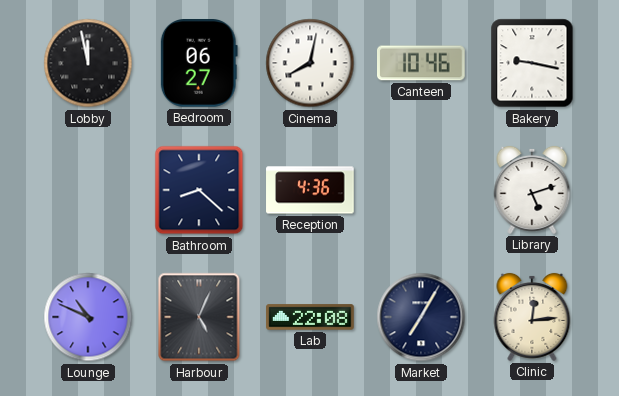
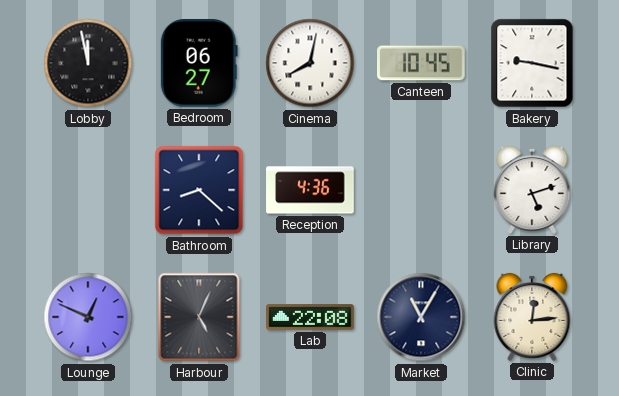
Canteen: 10:46 -> 10:45 (422, 63)
Lounge: 10:49 -> 12:49 (88, 317)
Market: 7:05 -> 11:05 (421, 317)
